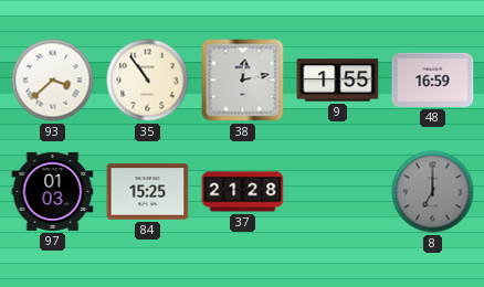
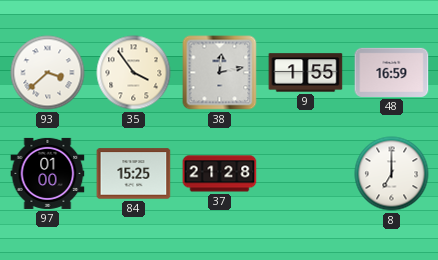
35: 10:54 -> 3:54 (134, 73)
97: 01:03 -> 01:00 (48, 173)
8 dial: grey -> white (392, 174)
